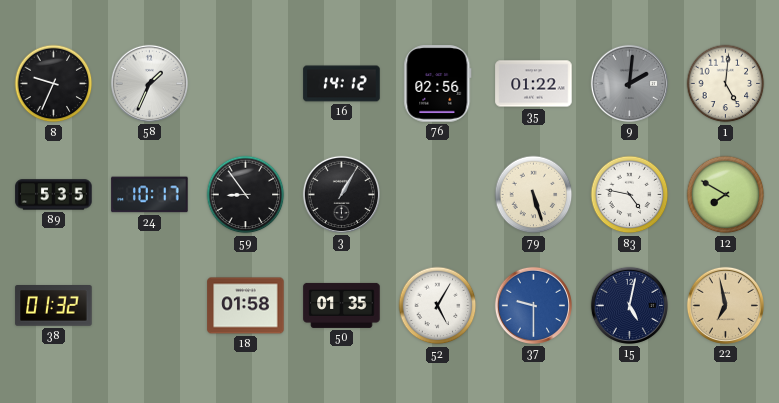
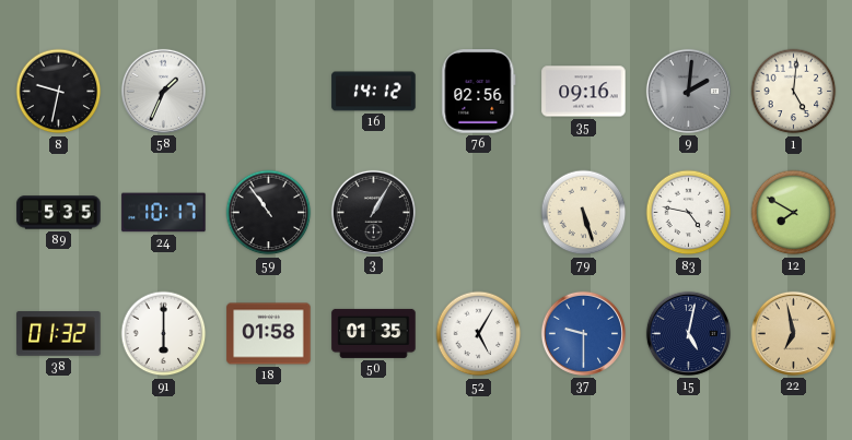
8: 9:34 -> 9:32 (59, 92)
35: 01:22 -> 09:16 (584, 92)
59: 8:54 -> 10:54 (269, 213)
91: none -> 6:00 (164, 334)
